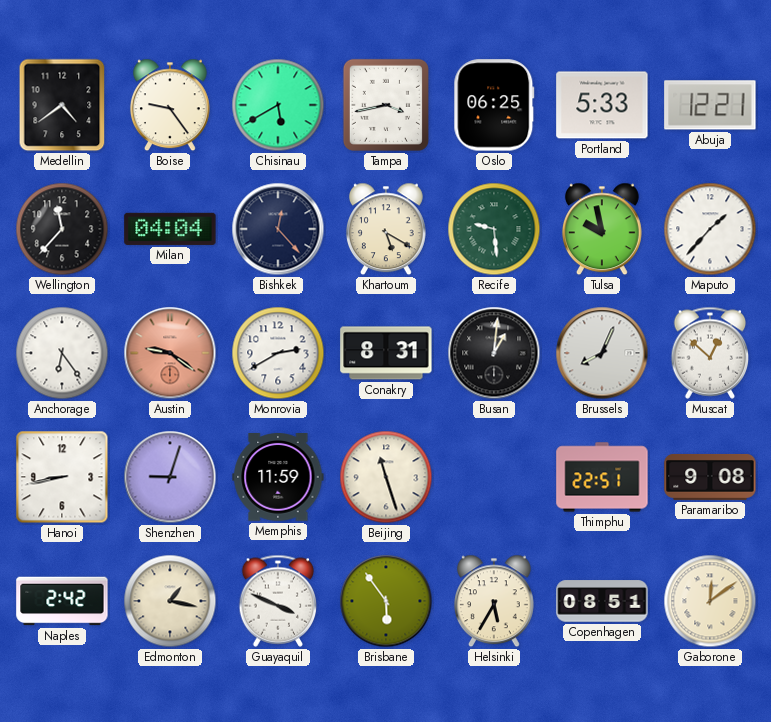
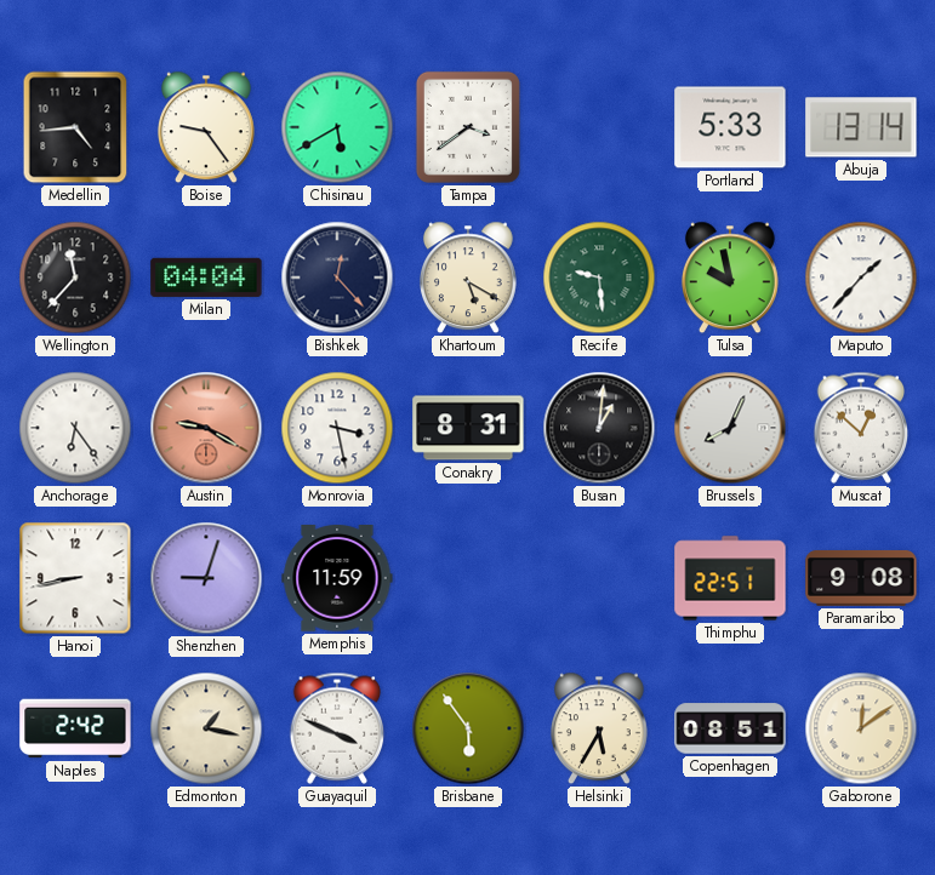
Medellin: 4:39 -> 4:44 (75, 127)
Tampa: 3:43 -> 3:39 (468, 127)
Oslo: 06:25 -> none (494, 105)
Abuja: 12:21 -> 13:14 (861, 127)
Austin: 9:21 -> 9:20 (206, 428)
Monrovia: 2:40 -> 3:28 (337, 428)
Beijing: 11:27 -> none (386, 477)
